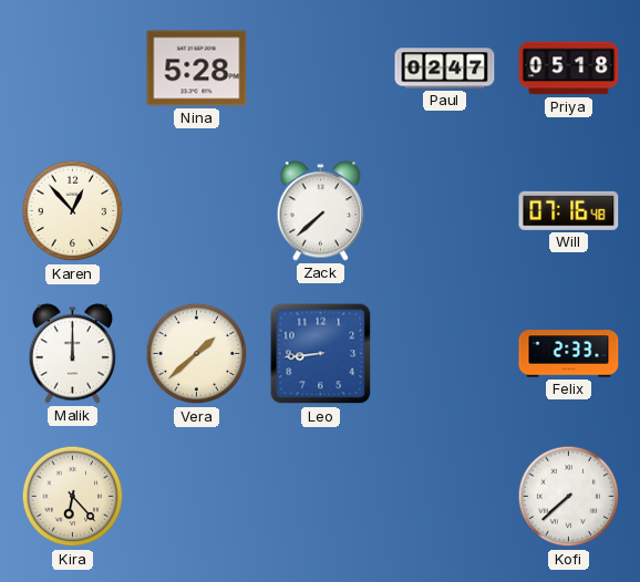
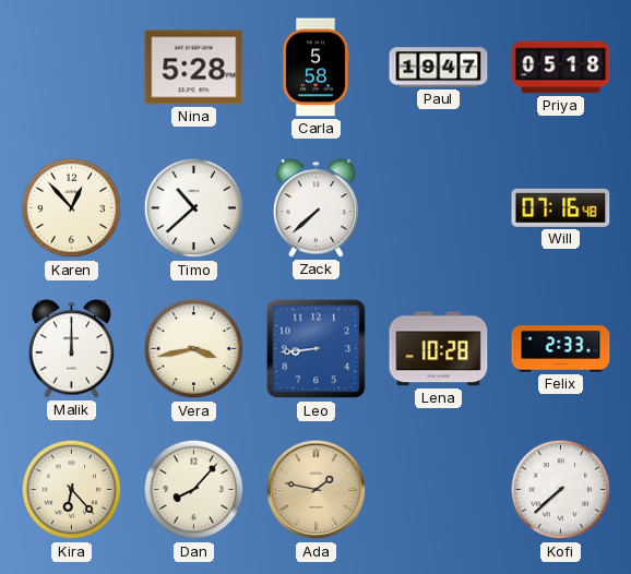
Carla: none -> 5:58 (315, 68)
Paul: 02:47 -> 19:47 (439, 68)
Timo: none -> 10:38 (194, 208)
Vera: 1:38 -> 3:43 (194, 349)
Lena: none -> 10:28 (439, 349)
Dan: none -> 8:07 (194, 490)
Ada: none -> 1:47 (317, 490)
